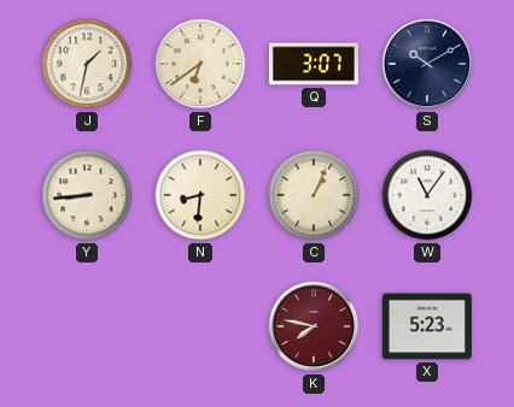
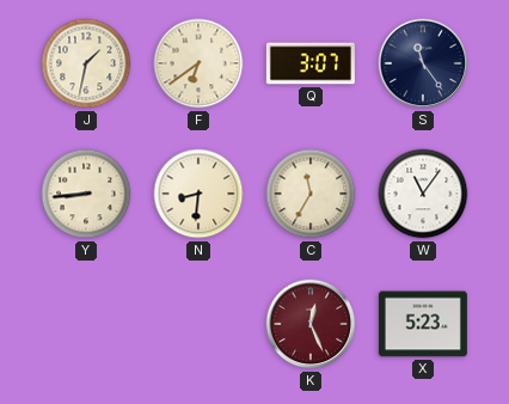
S: 10:10 -> 11:24 (423, 63)
C: 1:04 -> 11:35 (311, 194)
K: 7:47 -> 12:26 (311, 324)
